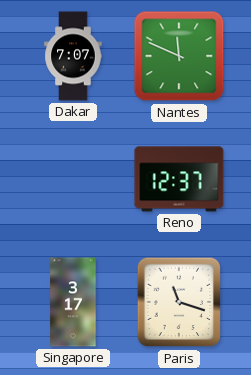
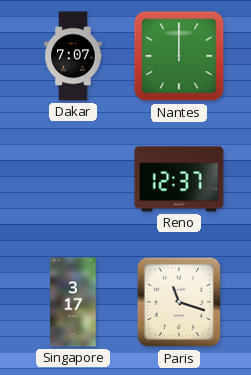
Nantes: 11:49 -> 12:00 (179, 56)
